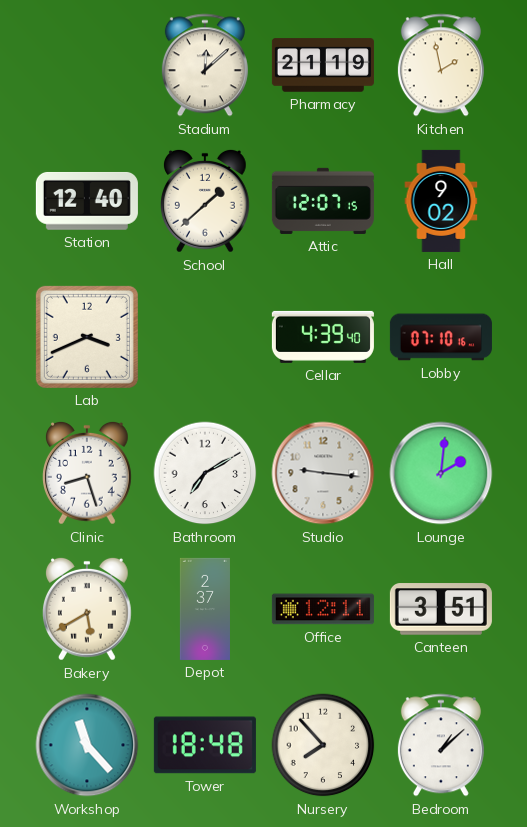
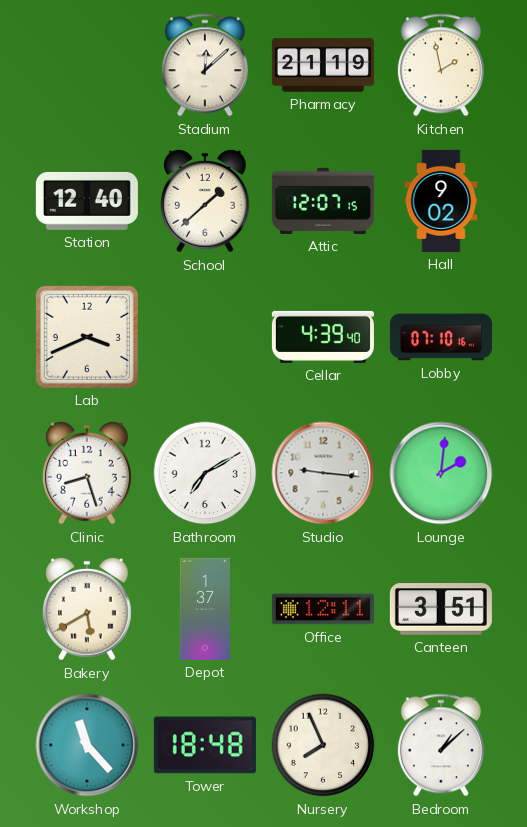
Depot: 2:37 -> 1:37 (205, 609)
Nursery: 7:53 -> 7:56 (323, 745)
